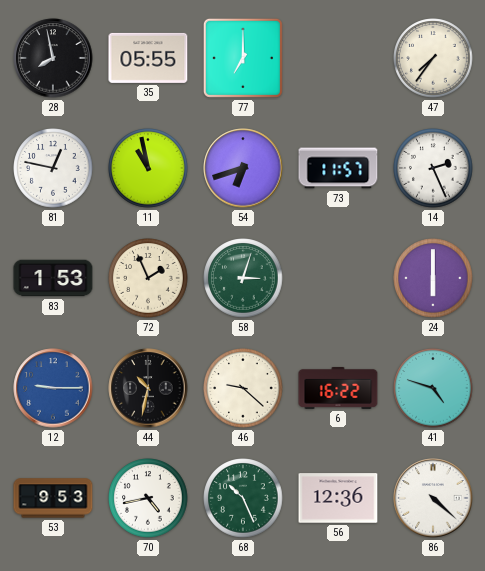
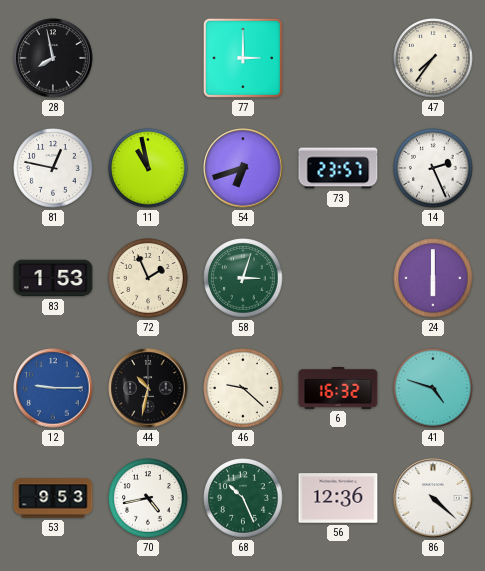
35: 05:55 -> none (148, 58)
77: 7:00 -> 3:00 (243, 58)
73: 11:57 -> 23:57 (338, 168)
6: 16:22 -> 16:32 (338, 388)
